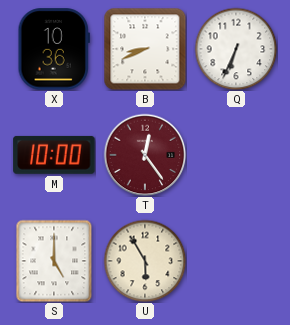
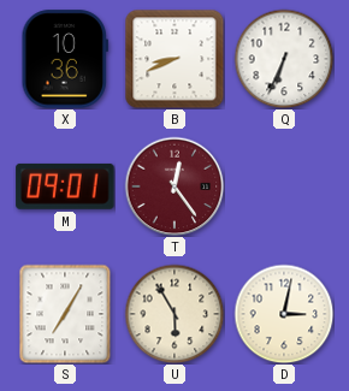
M: 10:00 -> 09:01 (65, 186)
S: 5:00 -> 7:05 (65, 314)
D: none -> 3:02 (284, 314)
